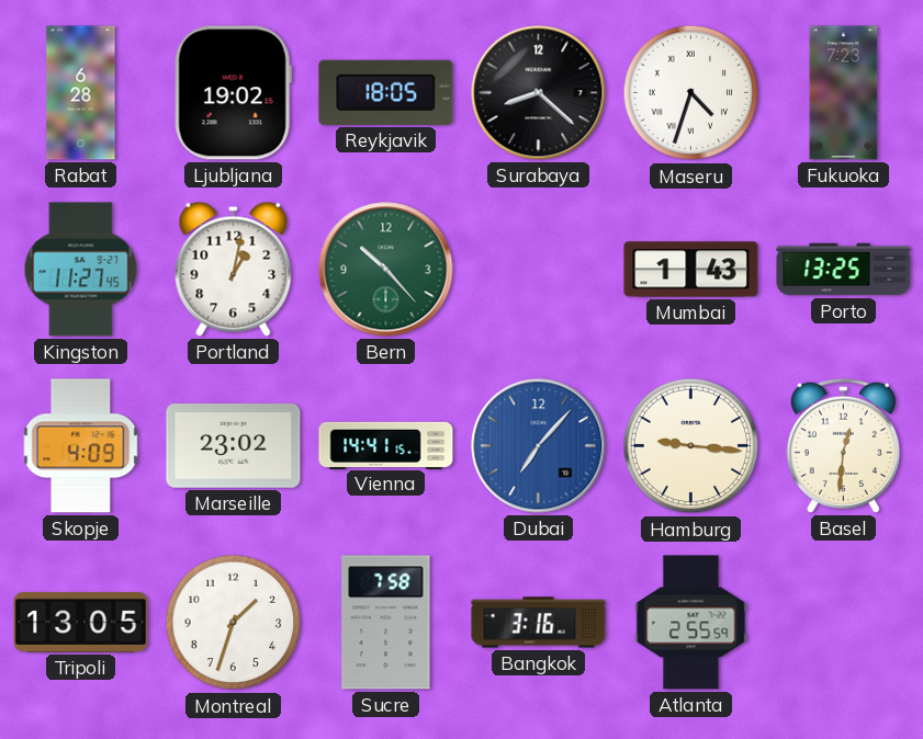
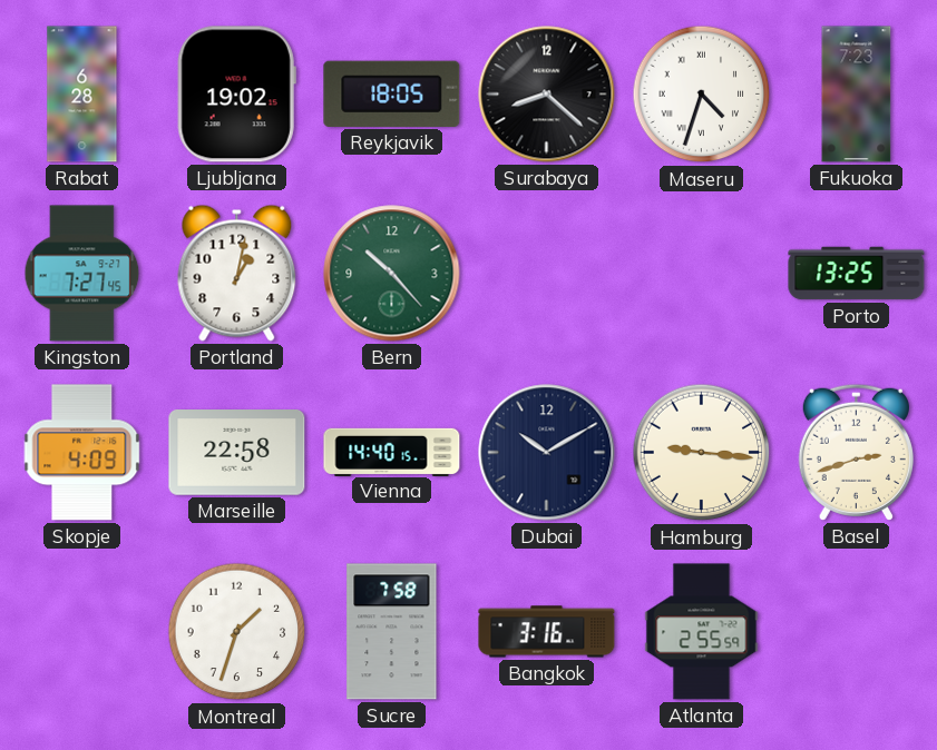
Kingston: 11:27 -> 7:27 (82, 274)
Mumbai: 1:43 -> none (691, 270)
Marseille: 23:02 -> 22:58 (237, 453)
Vienna: 14:41 -> 14:40 (392, 452)
Dubai: 7:07 -> 10:10 (547, 453)
Dubai dial: blue -> navy (547, 453)
Basel: 12:31 -> 2:42 (856, 452)
Tripoli: 13:05 -> none (81, 622)
